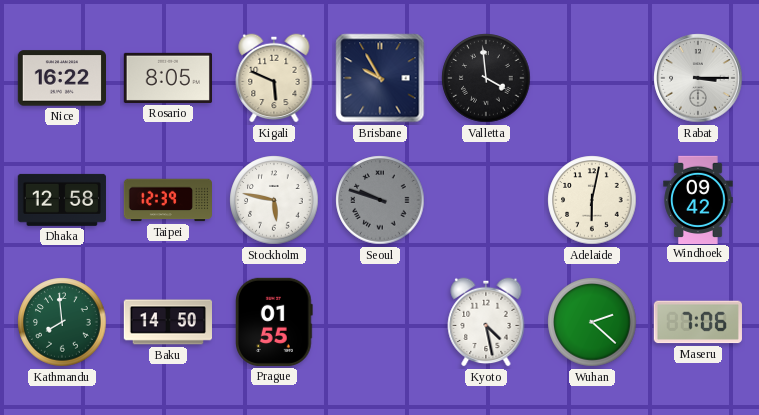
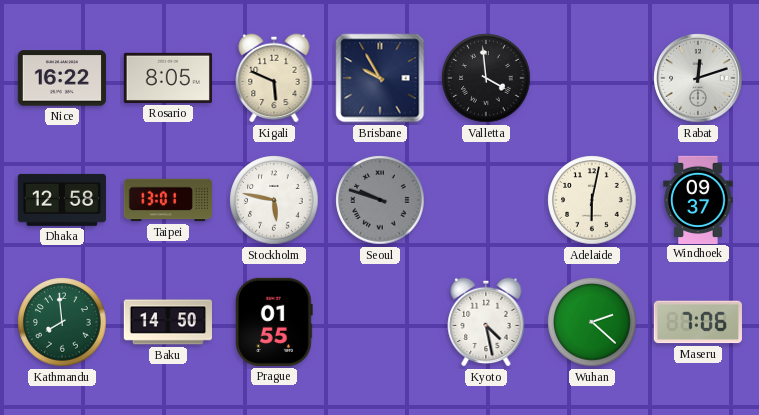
Rabat: 3:15 -> 12:12 (698, 78)
Taipei: 12:39 -> 13:01 (168, 200)
Windhoek: 09:42 -> 09:37 (698, 199)
